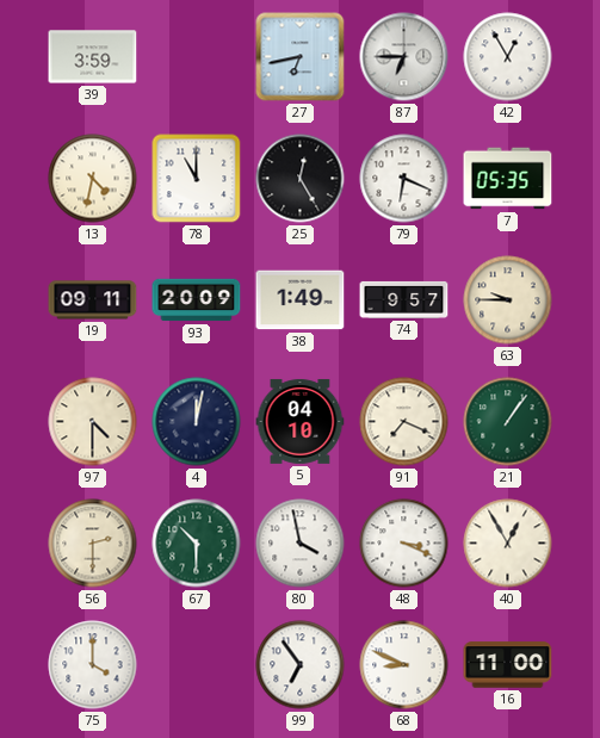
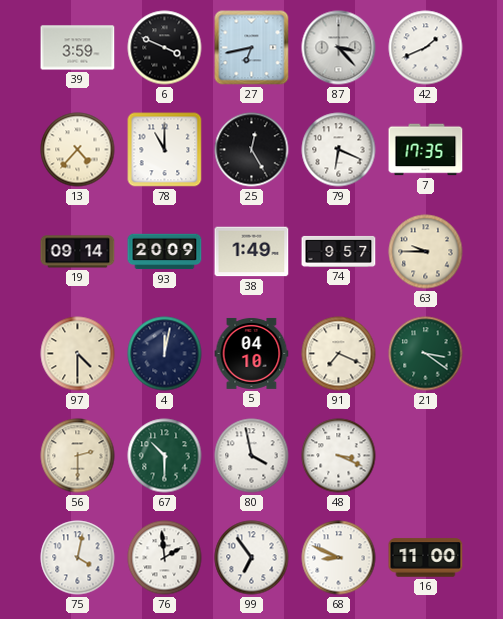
6: none -> 3:49 (165, 48)
87: 6:45 -> 3:23 (339, 48)
42: 12:55 -> 1:41 (426, 48)
13: 4:32 -> 4:37 (78, 150)
7: 05:35 -> 17:35 (426, 150)
19: 09:11 -> 09:14 (78, 252)
21: 1:06 -> 3:21 (426, 354)
40: 12:55 -> none (508, 544)
75: 4:00 -> 4:02 (78, 558)
76: none -> 1:59 (165, 558)
